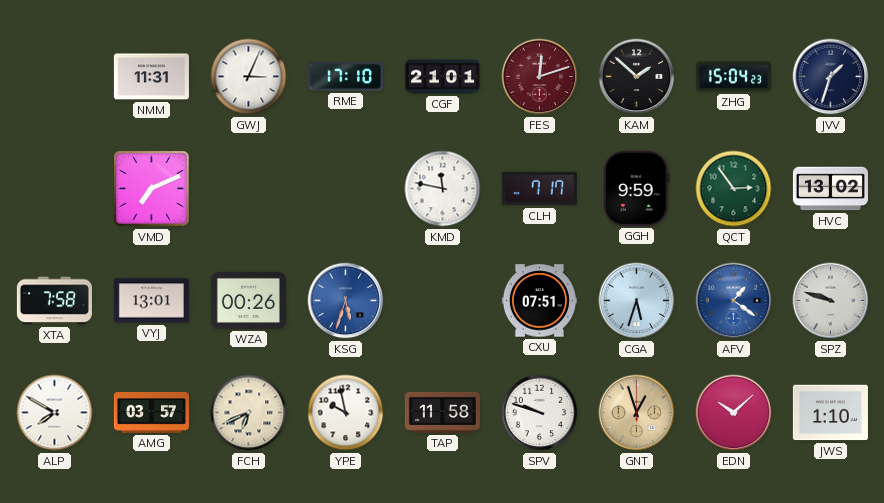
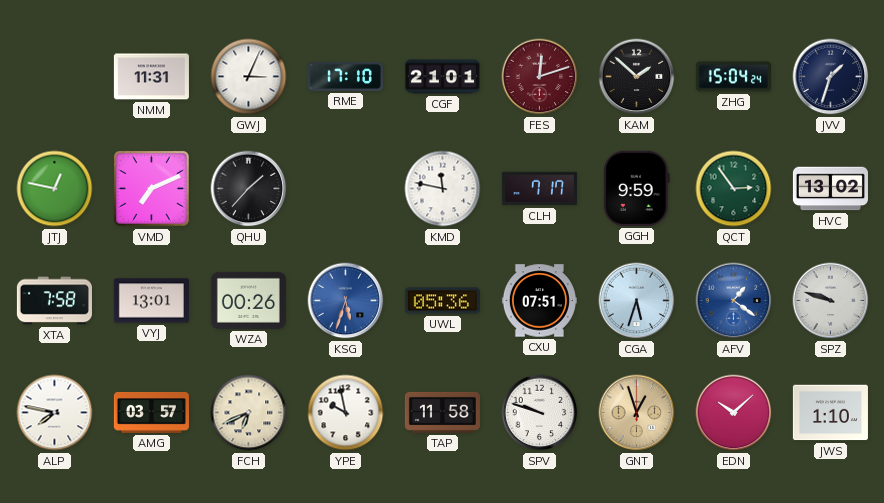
ZHG: 15:04:23 -> 15:04:24 (733, 77)
JTJ: none -> 12:47 (55, 189)
QHU: none -> 1:37 (249, 189)
UWL: none -> 05:36 (442, 301)
ALP: 7:50 -> 7:47 (55, 413)
